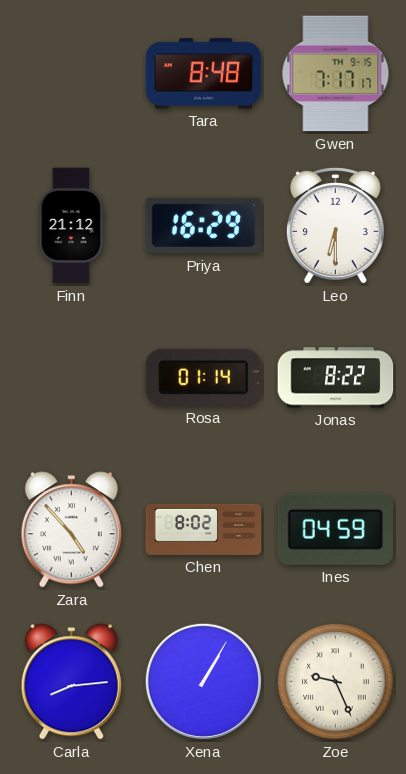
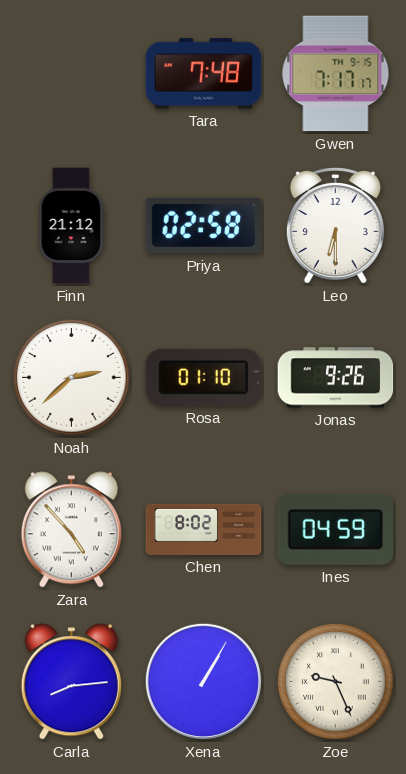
Tara: 8:48 -> 7:48 (204, 74)
Priya: 16:29 -> 02:58 (204, 226)
Noah: none -> 2:38 (72, 378)
Rosa: 01:14 -> 01:10 (203, 377)
Jonas: 8:22 -> 9:26 (336, 378)
